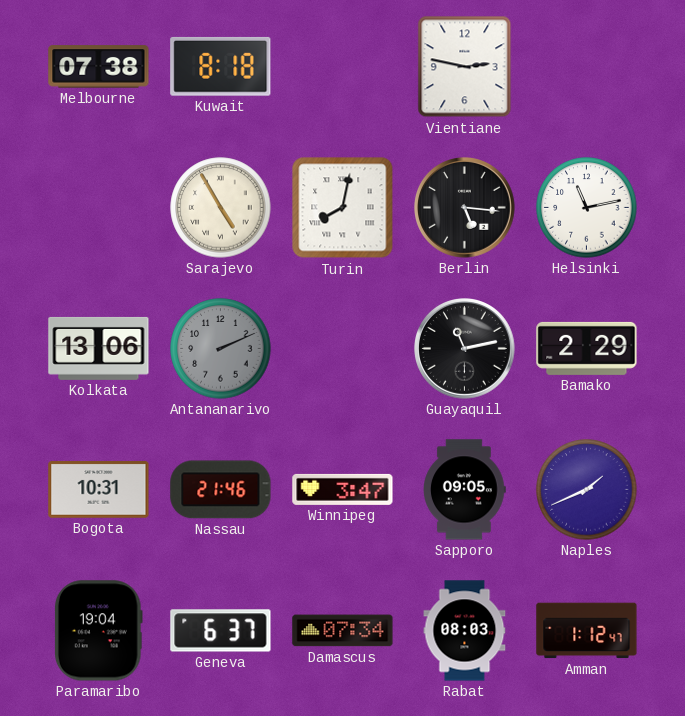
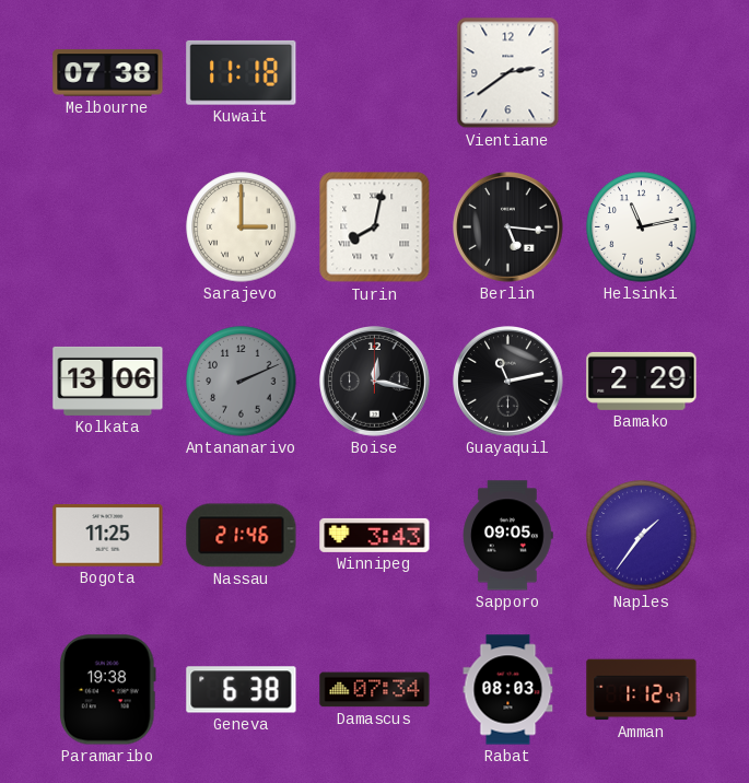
Kuwait: 8:18 -> 11:18 (242, 72)
Vientiane: 2:47 -> 2:39 (508, 73)
Sarajevo: 4:55 -> 3:00 (242, 227)
Boise: none -> 12:17 (375, 382)
Bogota: 10:31 -> 11:25 (108, 536)
Winnipeg: 3:47 -> 3:43 (375, 535)
Naples: 1:41 -> 1:36 (642, 536)
Paramaribo: 19:04 -> 19:38 (107, 690)
Geneva: 6:37 -> 6:38 (242, 690)
